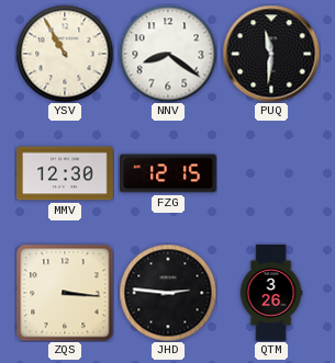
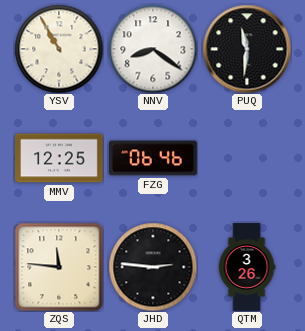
MMV: 12:30 -> 12:25 (60, 158)
FZG: 12:15 -> 06:46 (154, 158)
ZQS: 3:16 -> 11:46 (59, 267)
